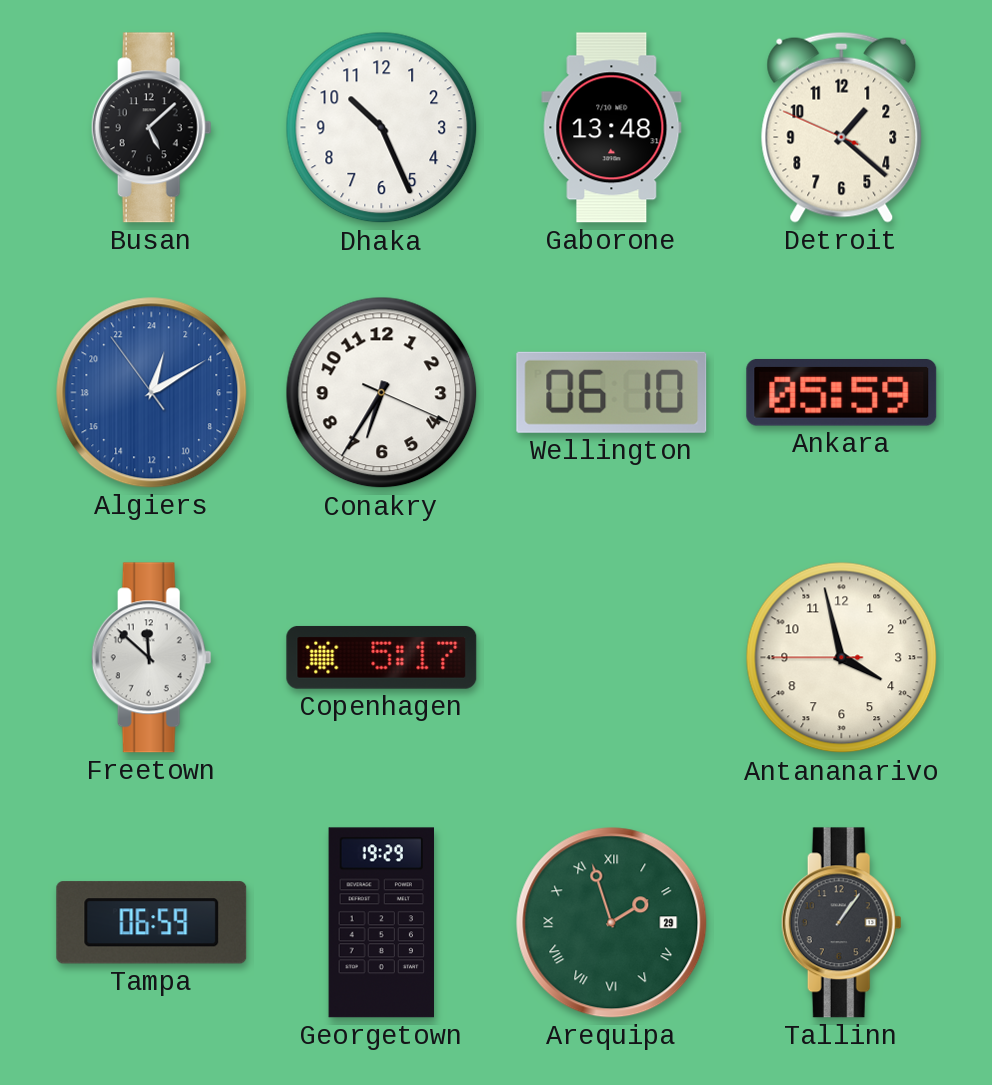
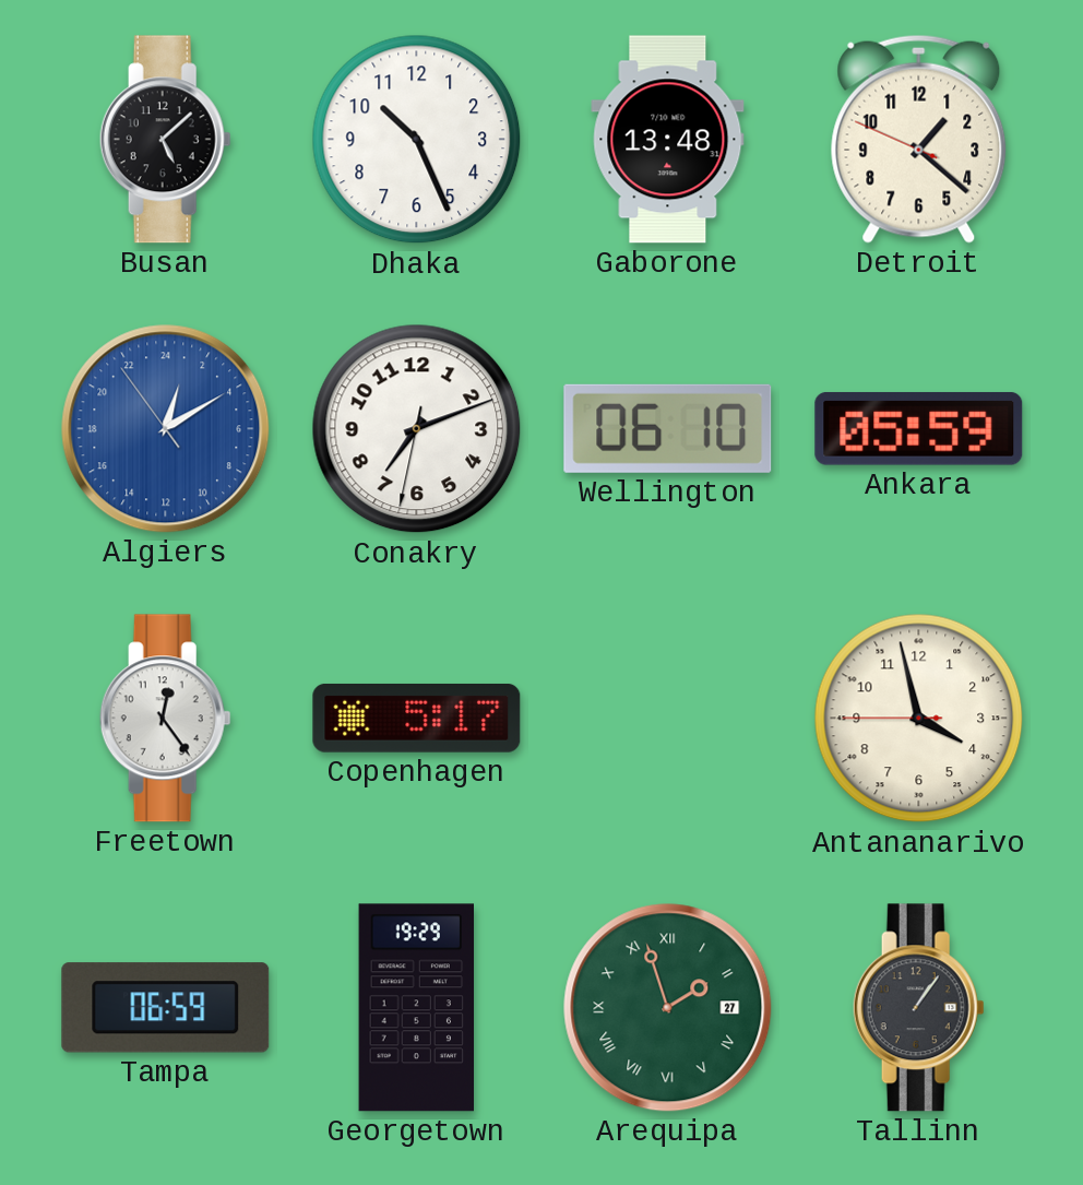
Conakry: 6:35 -> 7:11 (417, 429)
Freetown: 11:52 -> 12:24 (165, 719)
Arequipa date: 29 -> 27 (668, 1008)
